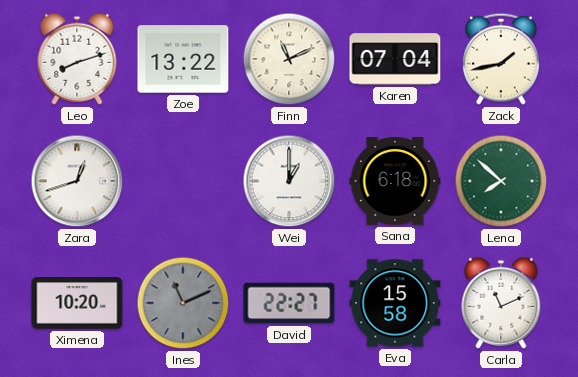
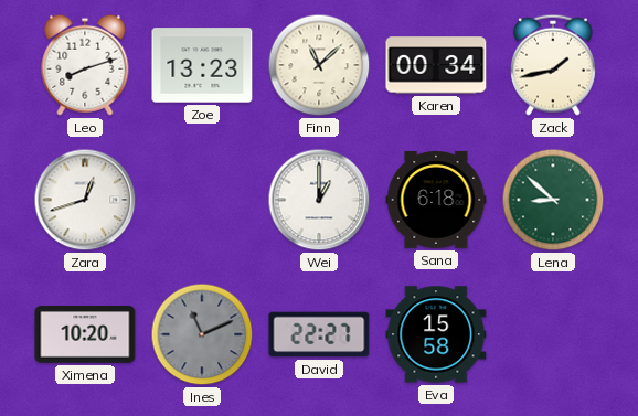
Zoe: 13:22 -> 13:23 (202, 65)
Finn: 11:11 -> 11:08 (319, 65)
Karen: 07:04 -> 00:34 (436, 65)
Lena: 7:52 -> 8:52 (553, 200)
Carla: 11:11 -> none (501, 303)
